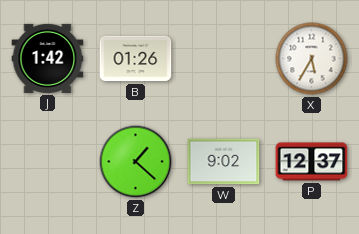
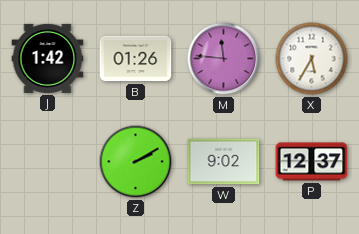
M: none -> 11:46 (224, 59)
Z: 1:22 -> 2:10 (136, 162)
